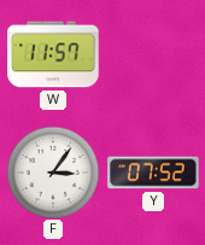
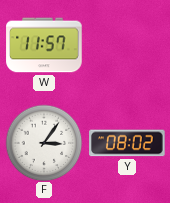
Y: 07:52 -> 08:02 (127, 143)
